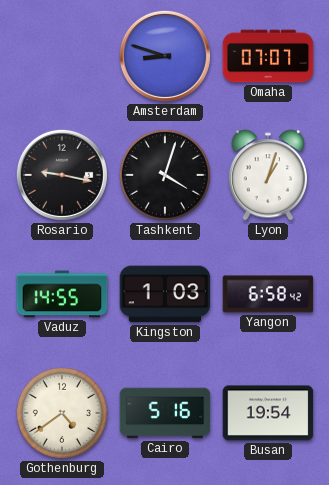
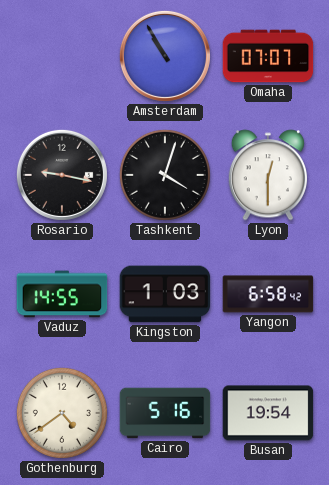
Amsterdam: 8:48 -> 10:55 (165, 56)
Lyon: 1:03 -> 12:30 (267, 175)
